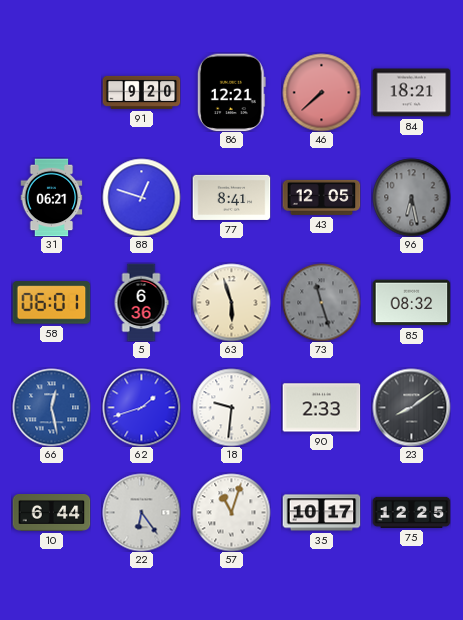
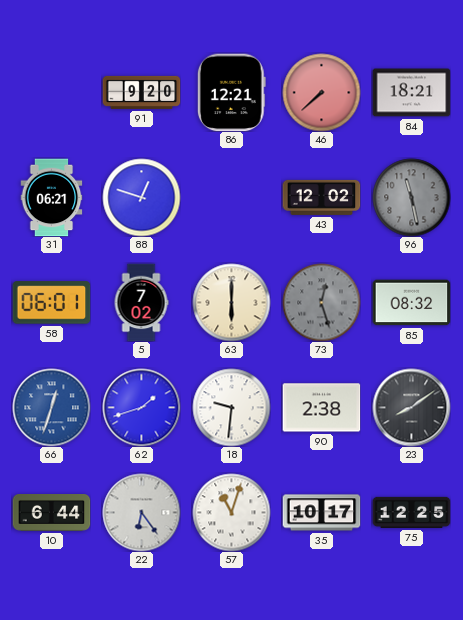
77: 8:41 -> none (231, 197)
43: 12:05 -> 12:02 (321, 197)
96: 6:28 -> 11:28 (411, 197)
5: 6:36 -> 7:02 (141, 302)
63: 5:57 -> 6:00 (231, 302)
73: 11:27 -> 12:27 (321, 302)
66: 12:28 -> 12:33 (51, 407)
90: 2:33 -> 2:38 (321, 408)
